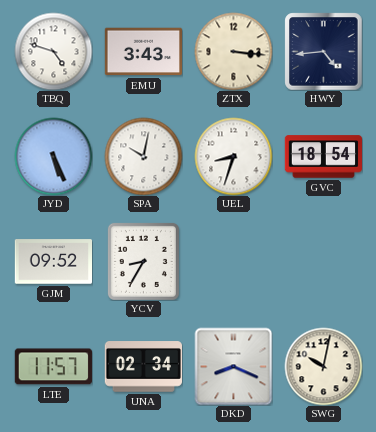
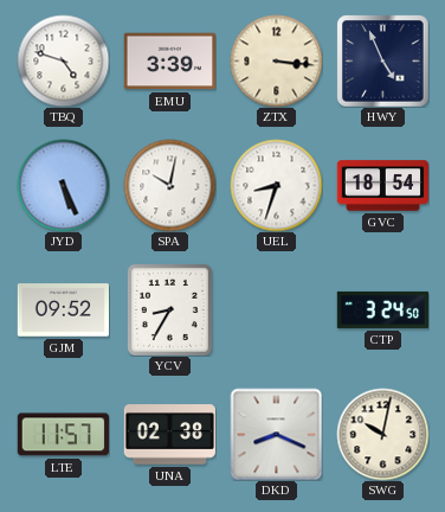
EMU: 3:43 -> 3:39 (169, 62)
HWY: 4:44 -> 4:56 (382, 60)
CTP: none -> 3:24 (382, 309)
UNA: 02:34 -> 02:38 (169, 435)
